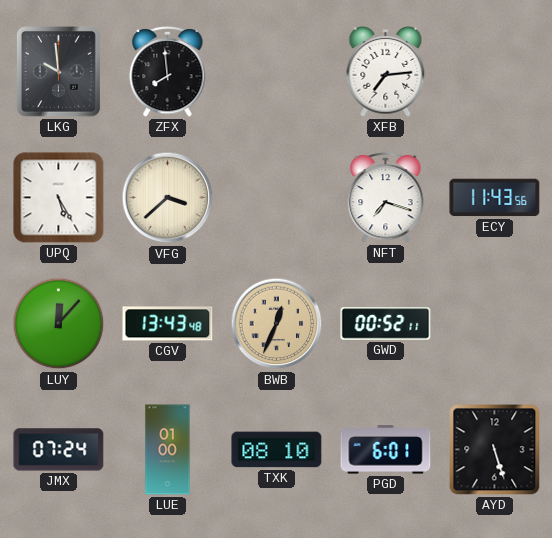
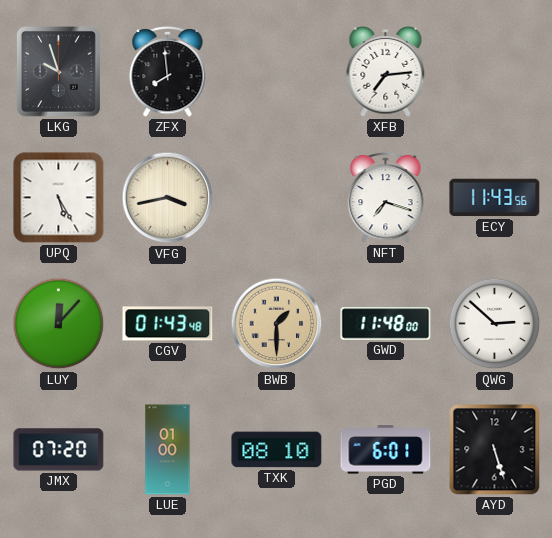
LKG: 9:59 -> 9:57 (59, 72)
VFG: 3:38 -> 3:43 (168, 198)
CGV: 13:43 -> 01:43 (168, 324)
BWB: 12:34 -> 1:30 (277, 324)
GWD: 00:52 -> 11:48 (386, 324)
QWG: none -> 2:52 (495, 324)
JMX: 07:24 -> 07:20 (59, 450)
